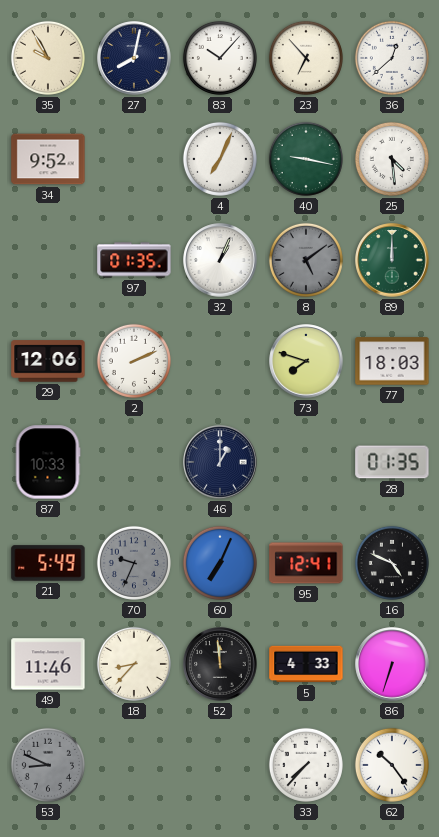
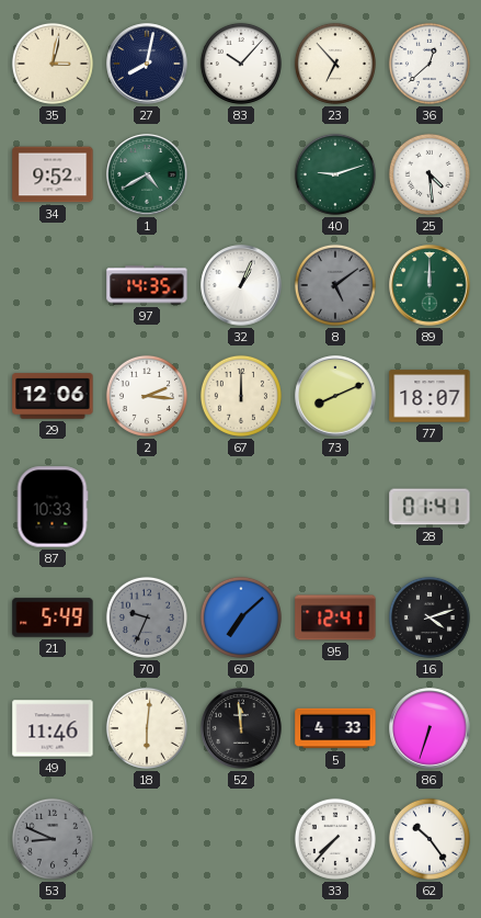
35: 9:55 -> 3:02 (53, 64)
1: none -> 4:40 (147, 174)
4: 7:04 -> none (220, 159)
40: 9:17 -> 9:12 (335, 174)
97: 01:35 -> 14:35 (147, 285)
2: 2:11 -> 2:16 (147, 396)
67: none -> 12:00 (241, 396)
73: 7:48 -> 8:11 (335, 396)
77: 18:03 -> 18:07 (430, 396)
46: 1:00 -> none (220, 462)
28: 01:35 -> 01:41 (430, 507)
60: 7:04 -> 7:08 (241, 617)
16: 4:49 -> 4:12 (430, 617)
18: 8:37 -> 6:01 (147, 728)
